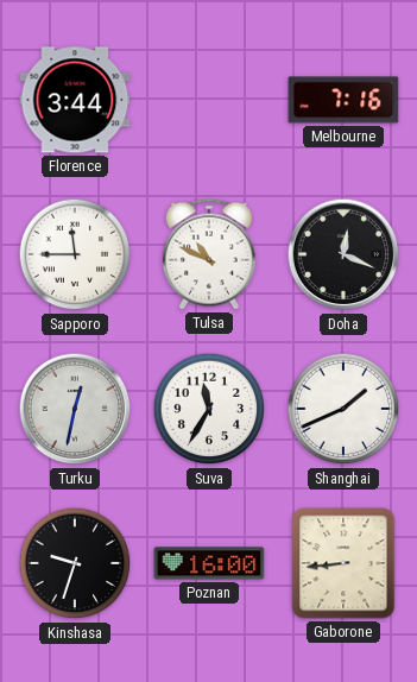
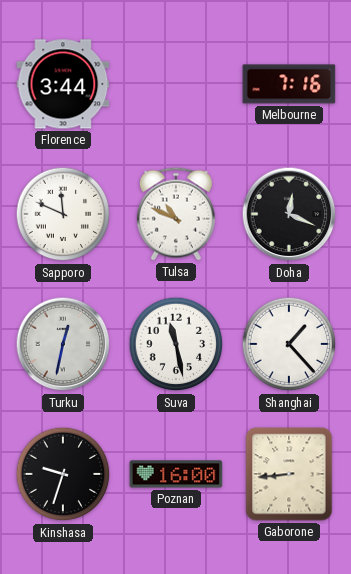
Sapporo: 11:45 -> 11:49 (63, 214)
Suva: 11:35 -> 11:28 (176, 344)
Shanghai: 1:41 -> 1:23 (289, 344)
